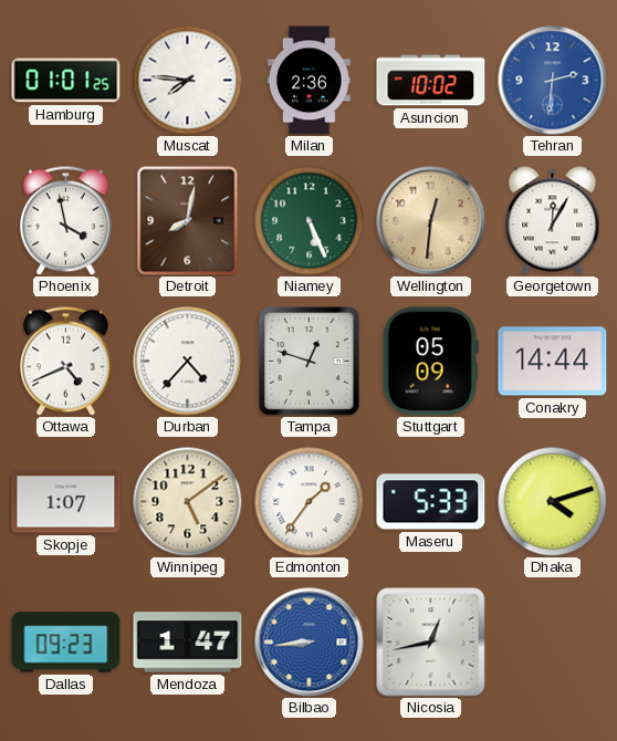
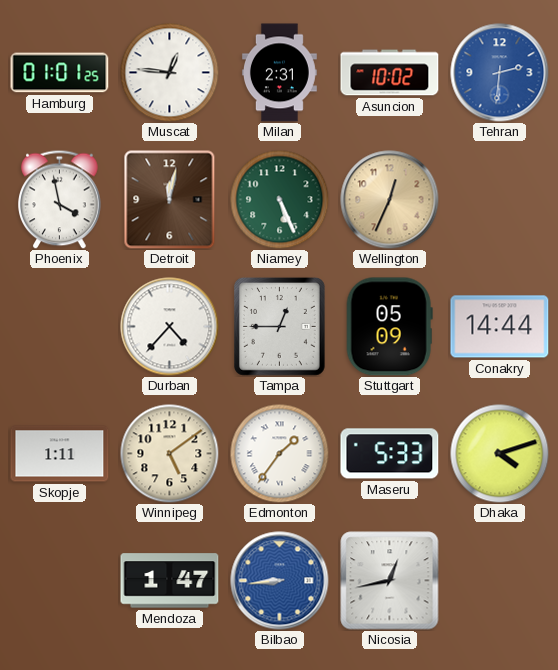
Muscat: 7:46 -> 12:46 (170, 73)
Milan: 2:36 -> 2:31 (279, 73)
Detroit: 8:02 -> 12:02 (170, 200)
Wellington: 12:31 -> 12:34 (390, 200)
Georgetown: 12:05 -> none (553, 221)
Ottawa: 4:41 -> none (66, 361)
Tampa: 12:48 -> 12:45 (279, 326)
Skopje: 1:07 -> 1:11 (60, 454)
Dallas: 09:23 -> none (66, 643)
